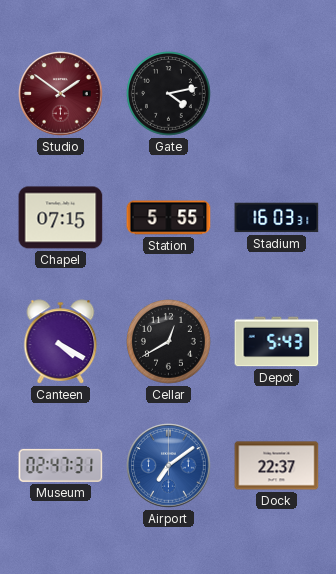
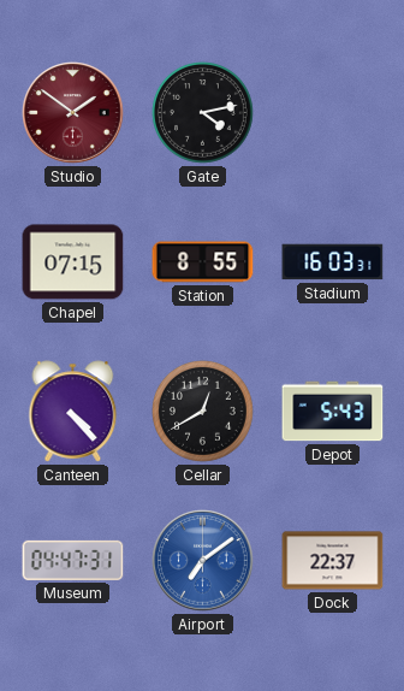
Station: 5:55 -> 8:55 (203, 262)
Canteen: 4:20 -> 4:23 (73, 412)
Museum: 02:47 -> 04:47 (73, 560)
